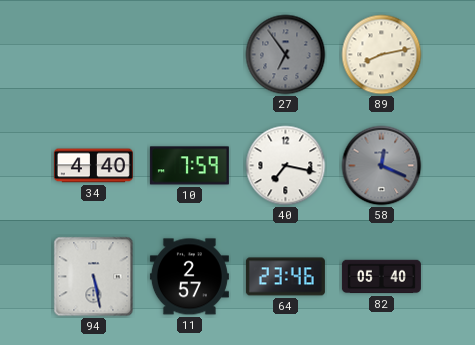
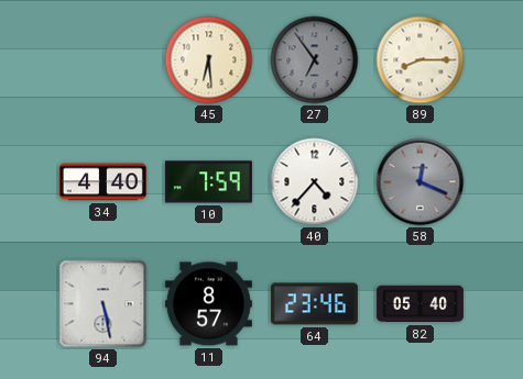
45: none -> 6:29 (209, 60)
89: 8:13 -> 8:15 (421, 60)
40: 7:17 -> 4:37 (315, 182)
11: 2:57 -> 8:57 (208, 304)
